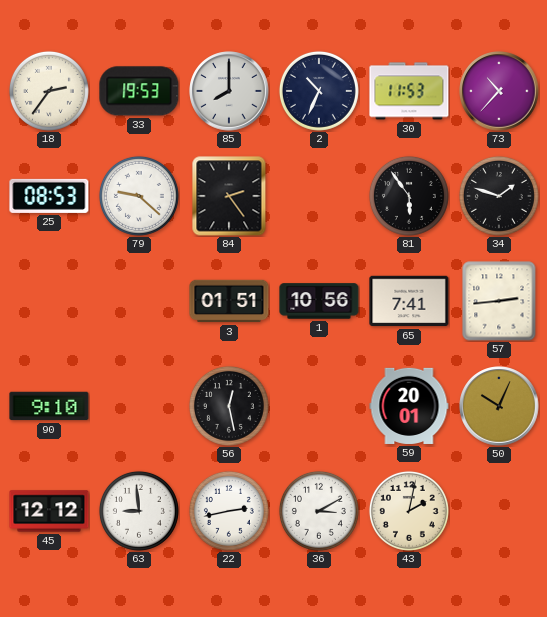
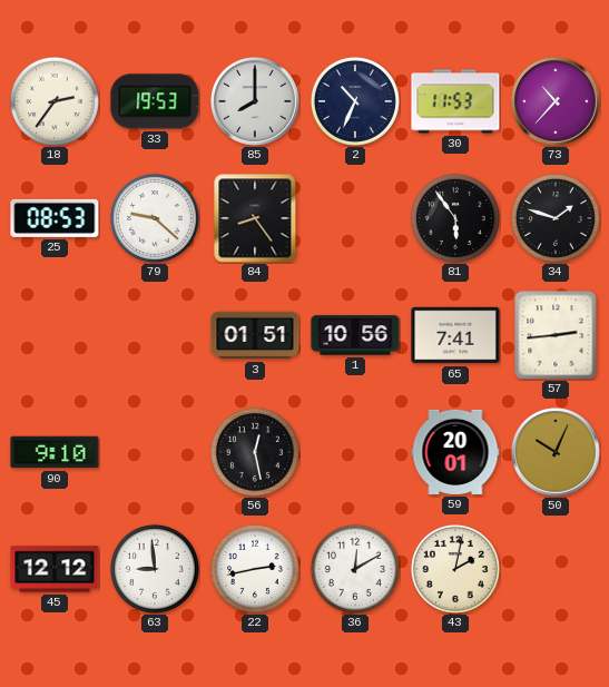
84: 2:24 -> 8:24 (255, 218)
36: 3:10 -> 12:10 (355, 569)
